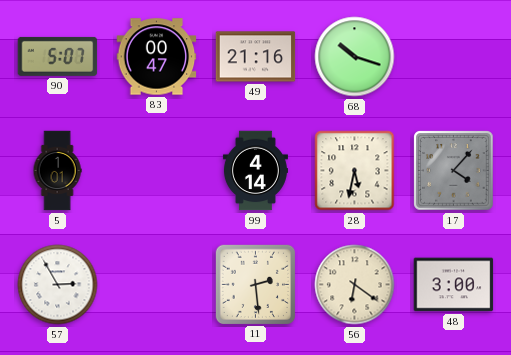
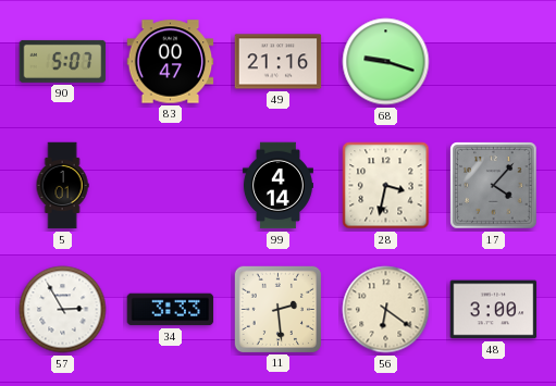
68: 10:18 -> 9:18 (386, 62)
28: 5:32 -> 3:32 (386, 186)
34: none -> 3:33 (171, 310)
